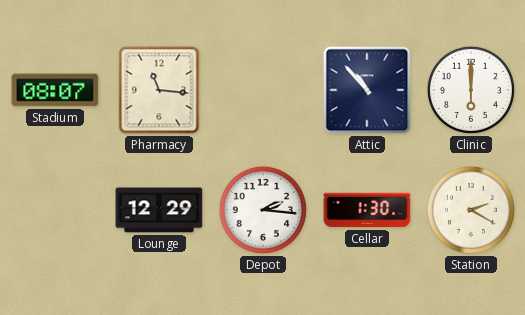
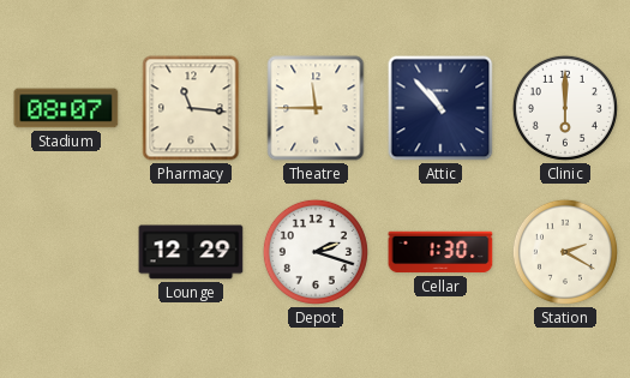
Theatre: none -> 11:45 (316, 108)
Depot: 2:16 -> 2:18 (316, 252)
